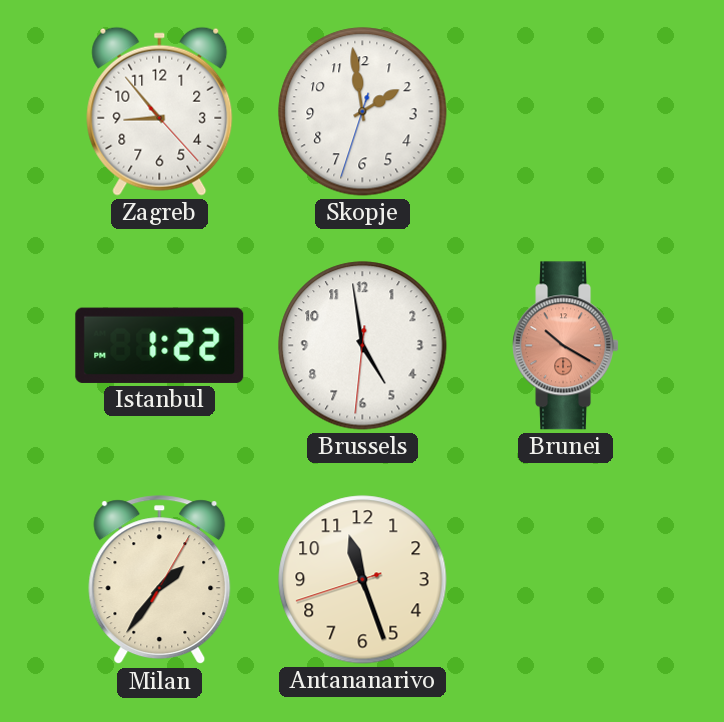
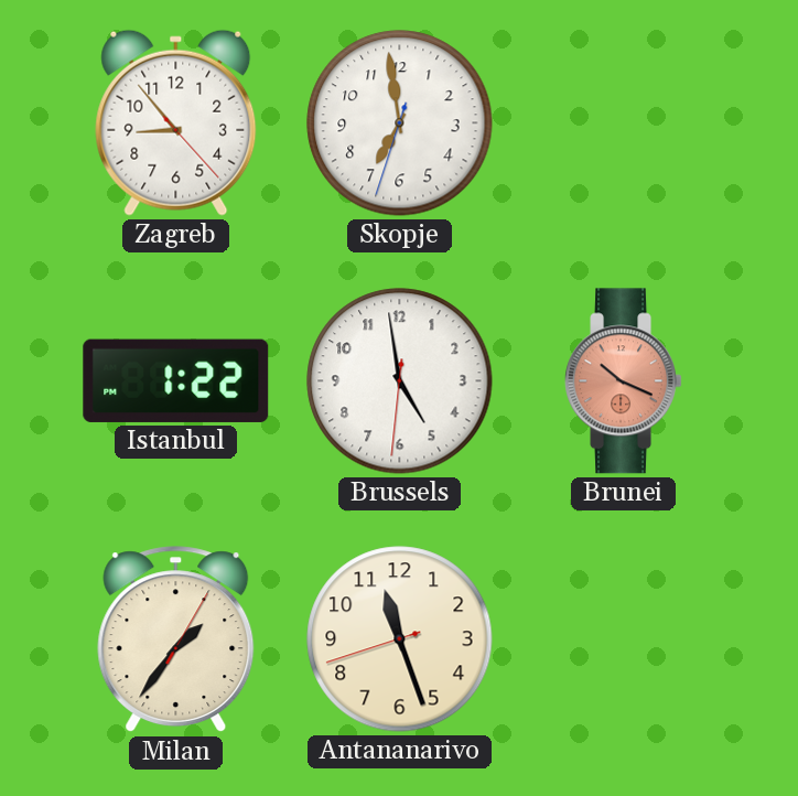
Skopje: 1:58 -> 6:58 (400, 123)
Brunei: 10:20 -> 10:19 (623, 381)
